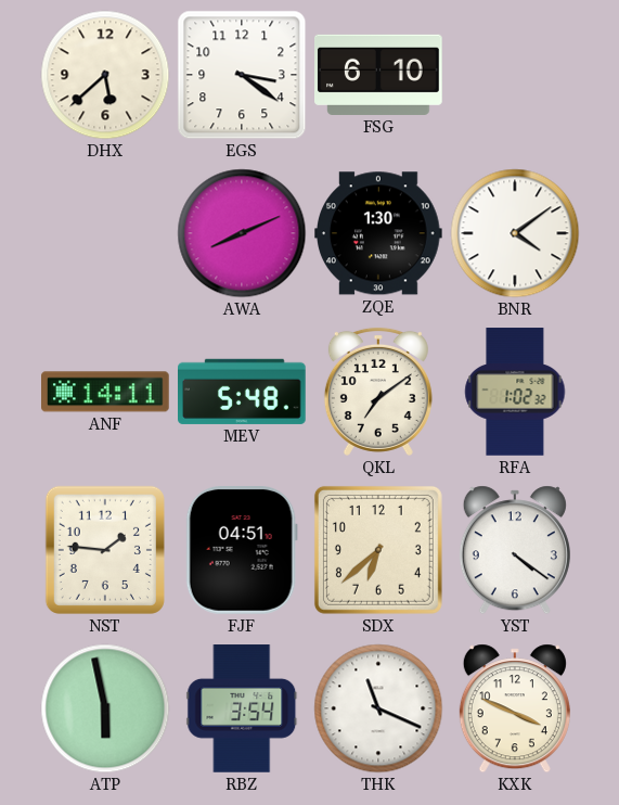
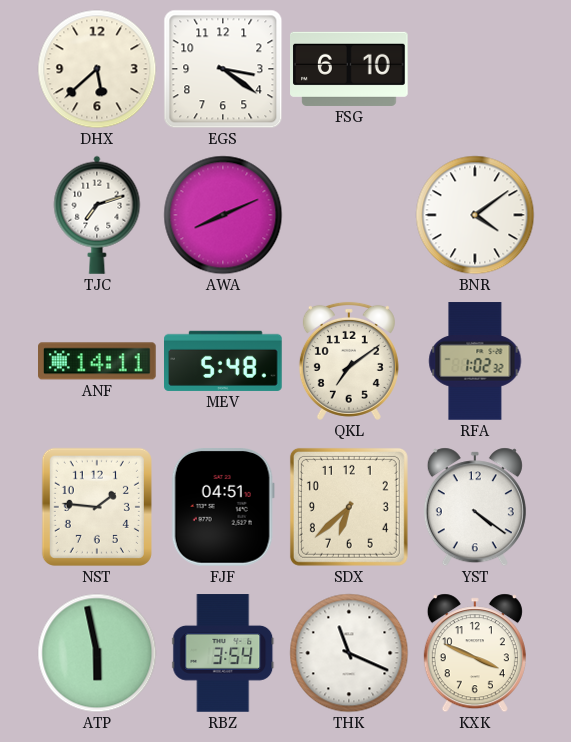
TJC: none -> 7:12 (97, 215)
ZQE: 1:30 -> none (379, 233)
